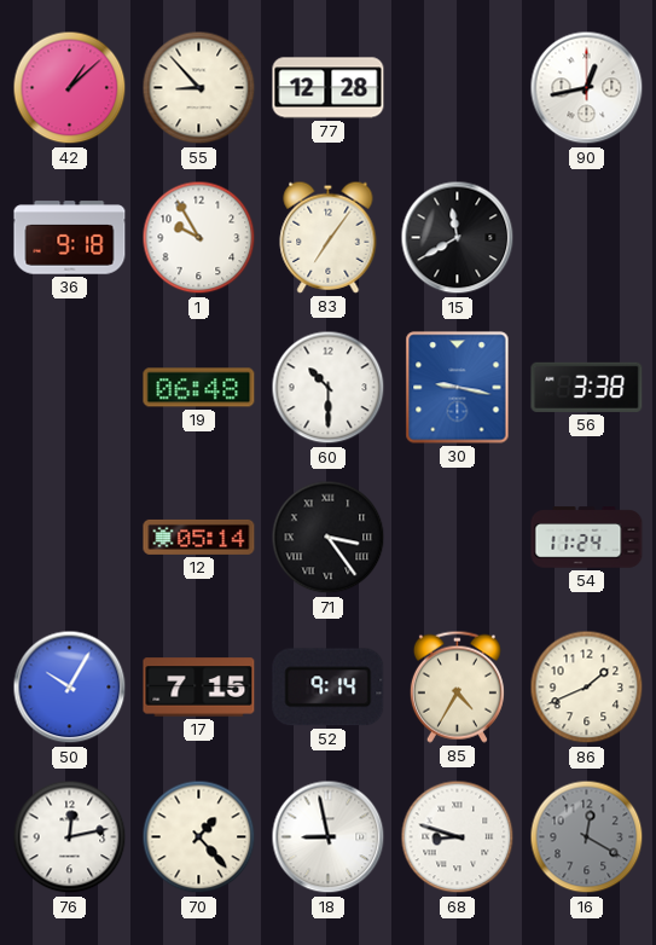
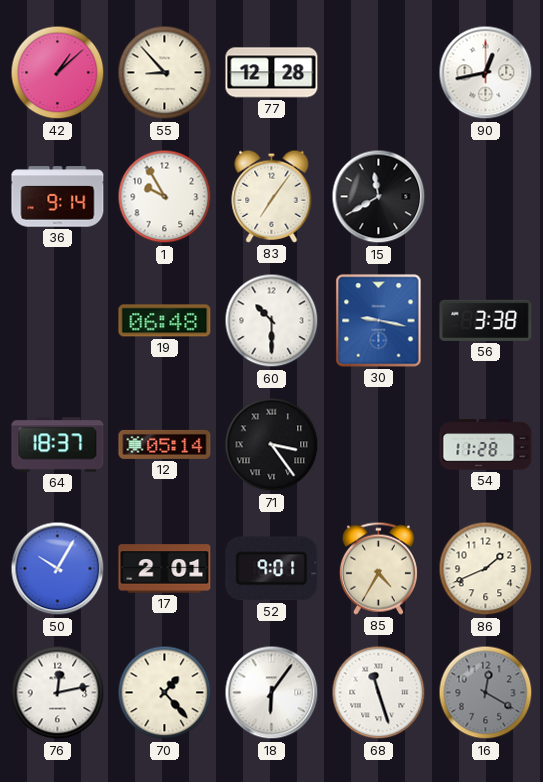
36: 9:18 -> 9:14 (58, 197)
64: none -> 18:37 (58, 445)
54: 11:24 -> 11:28 (486, 445)
17: 7:15 -> 2:01 (165, 569)
52: 9:14 -> 9:01 (272, 569)
18: 8:58 -> 6:06 (272, 693)
68: 8:48 -> 11:27 (379, 693)
